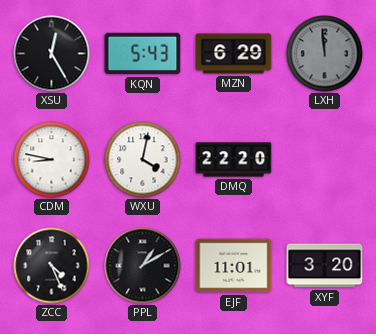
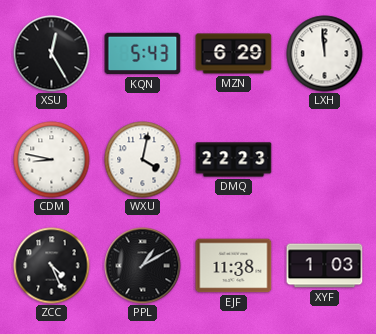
LXH dial: grey -> white (325, 54)
DMQ: 22:20 -> 22:23 (234, 160)
EJF: 11:01 -> 11:38 (234, 266)
XYF: 3:20 -> 1:03 (325, 266)
